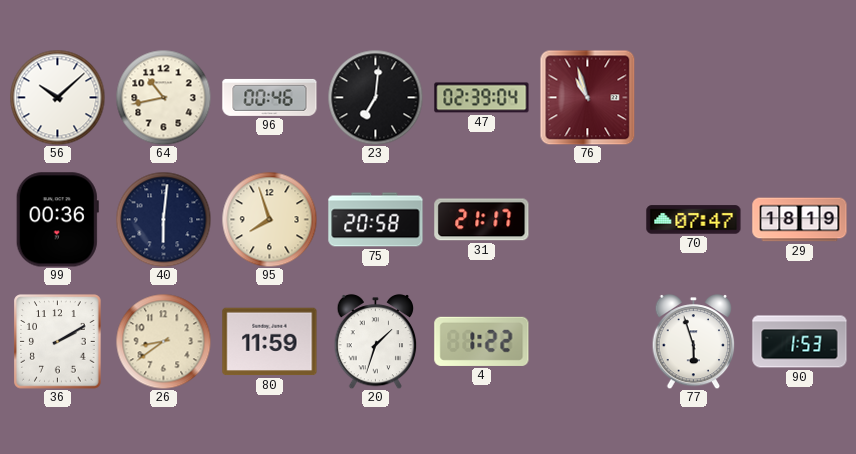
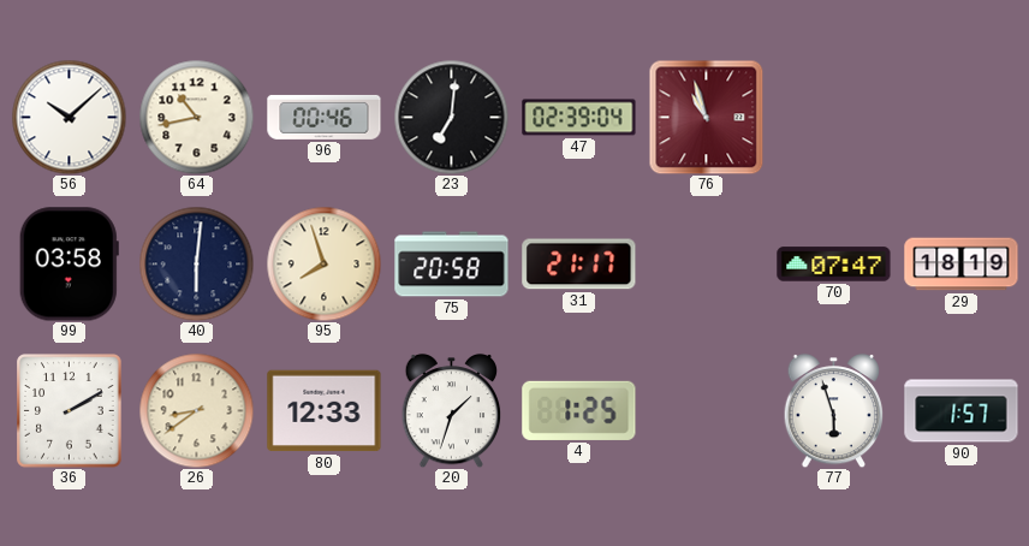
99: 00:36 -> 03:58 (69, 265)
80: 11:59 -> 12:33 (325, 411)
4: 1:22 -> 1:25 (579, 410)
90: 1:53 -> 1:57 (962, 411)
